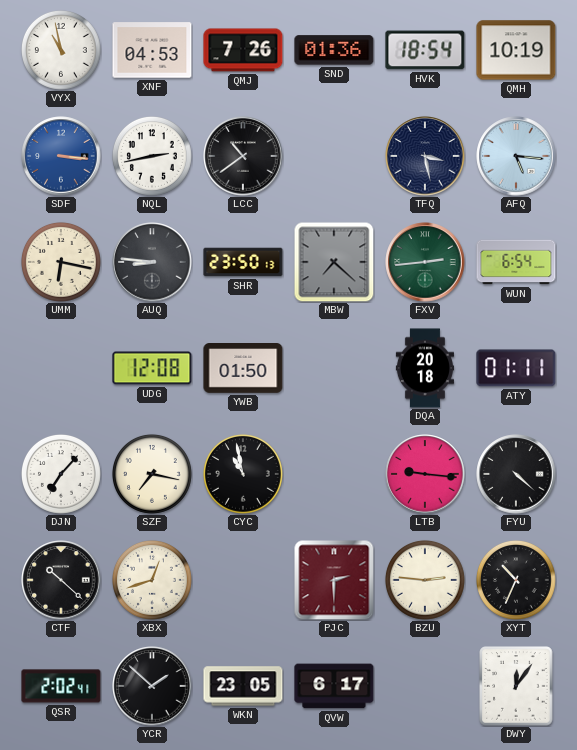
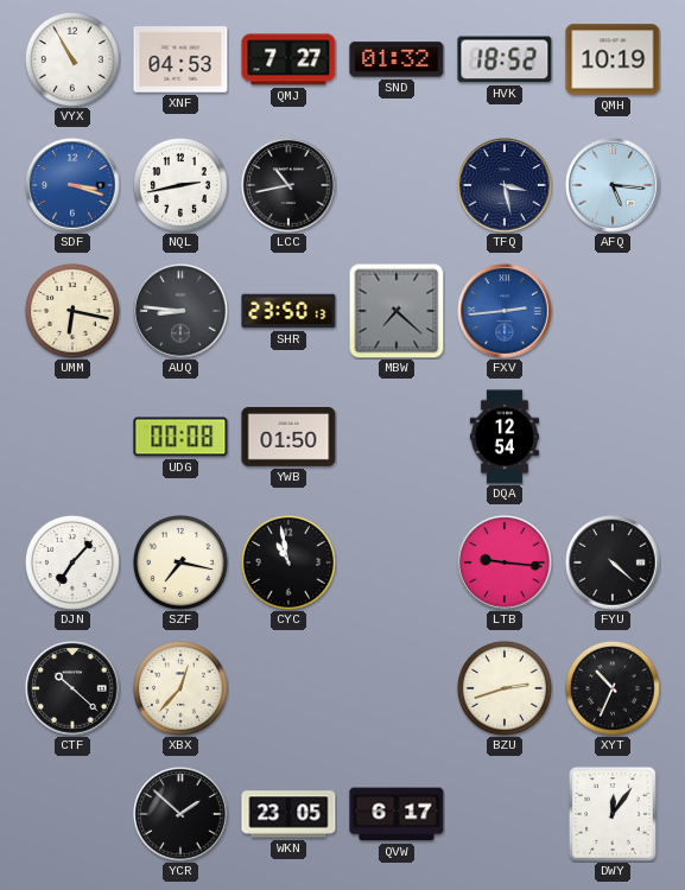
VYX: 10:58 -> 10:55 (72, 59)
QMJ: 7:26 -> 7:27 (288, 59)
SND: 01:36 -> 01:32 (397, 59)
HVK: 18:54 -> 18:52 (505, 59)
SDF: 3:16 -> 3:18 (72, 185)
LCC: 10:39 -> 10:43 (288, 185)
FXV dial: green -> blue (505, 311)
WUN: 6:54 -> none (516, 262)
UDG: 12:08 -> 00:08 (180, 437)
DQA: 20:18 -> 12:54 (503, 437)
ATY: 01:11 -> none (516, 368)
XBX: 12:42 -> 12:37 (180, 688)
PJC: 2:30 -> none (334, 580)
BZU: 2:46 -> 2:42 (505, 688)
QSR: 2:02 -> none (61, 686)
